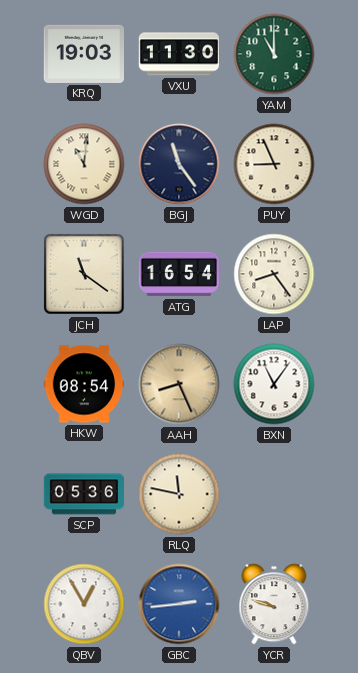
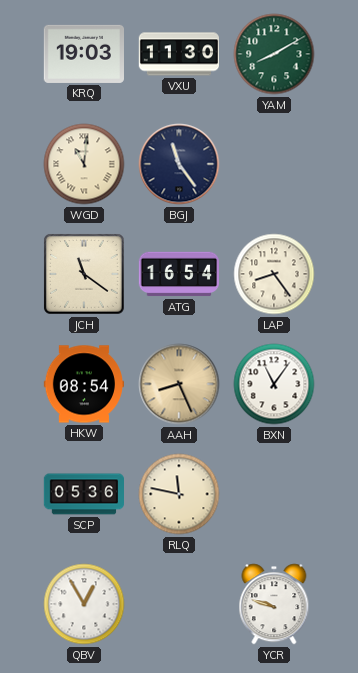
YAM: 11:00 -> 8:10 (274, 54)
PUY: 8:56 -> none (274, 164)
GBC: 2:44 -> none (179, 604)
